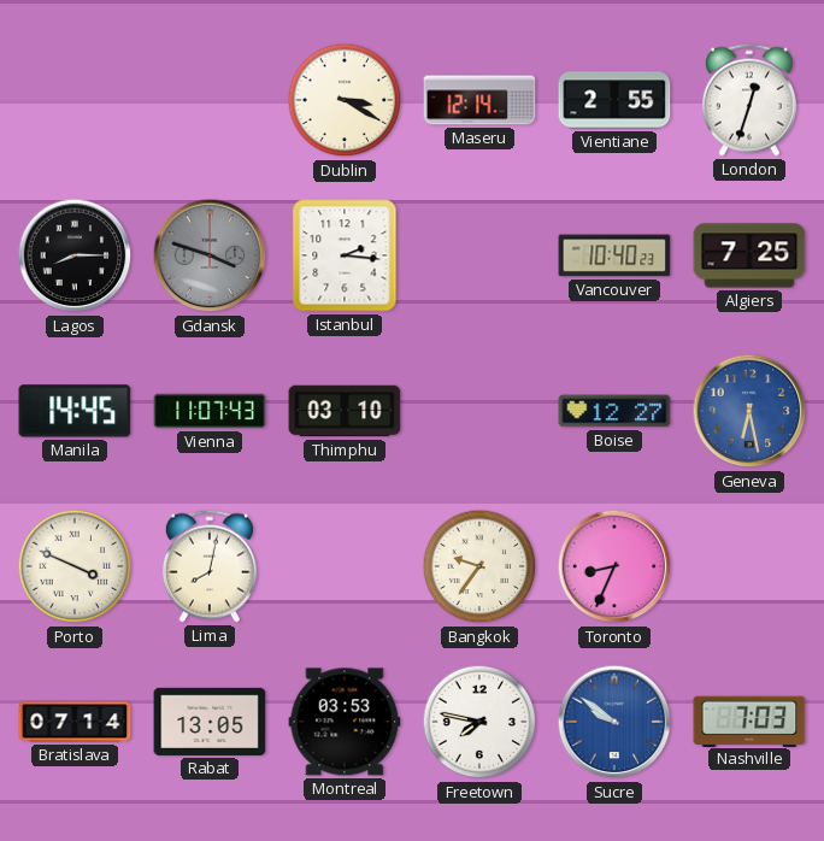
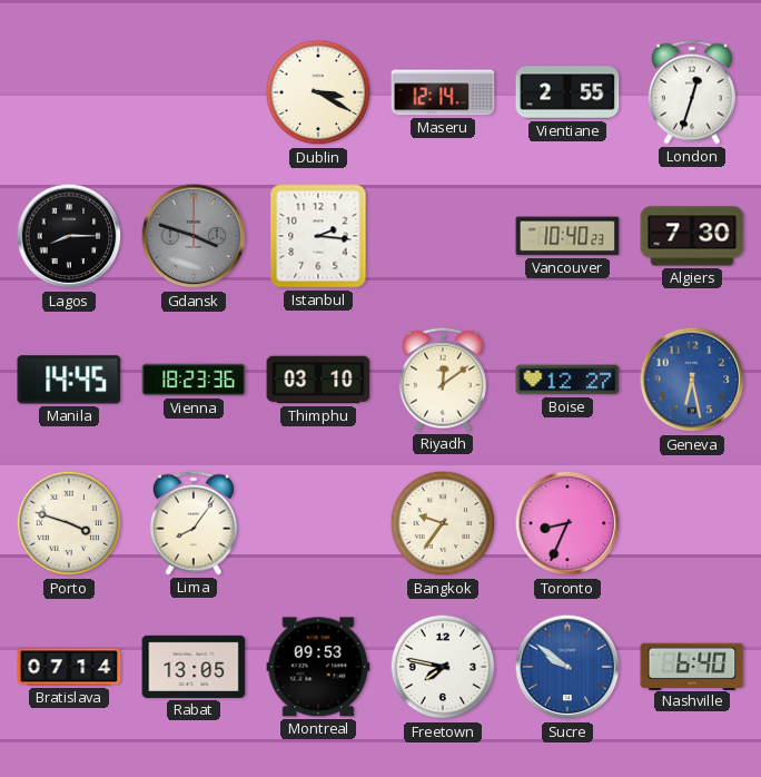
Algiers: 7:25 -> 7:30 (692, 236)
Vienna: 11:07 -> 18:23 (194, 380)
Riyadh: none -> 12:09 (443, 380)
Porto: 3:49 -> 3:48 (69, 523)
Lima: 8:02 -> 8:06 (194, 523)
Montreal: 03:53 -> 09:53 (318, 667)
Nashville: 7:03 -> 6:40 (692, 666)
